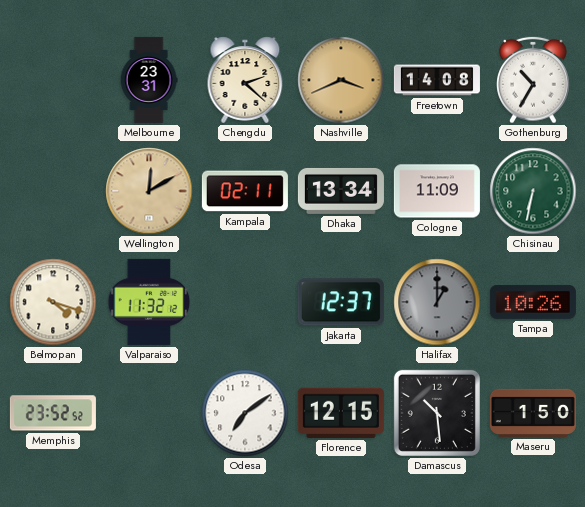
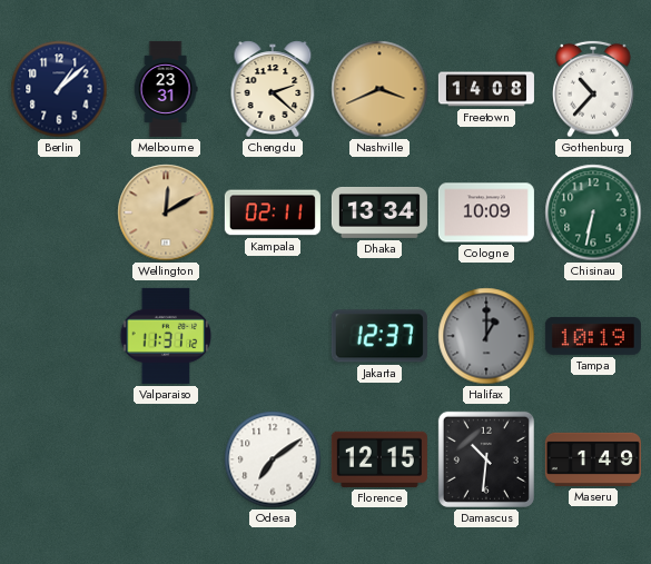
Berlin: none -> 1:08 (59, 89)
Gothenburg: 10:35 -> 10:37 (593, 89)
Cologne: 11:09 -> 10:09 (486, 212)
Belmopan: 4:18 -> none (53, 302)
Valparaiso: 11:32 -> 11:31 (166, 336)
Tampa: 10:26 -> 10:19 (593, 336)
Memphis: 23:52 -> none (53, 413)
Damascus: 10:29 -> 10:31 (486, 459)
Maseru: 1:50 -> 1:49 (593, 459)
